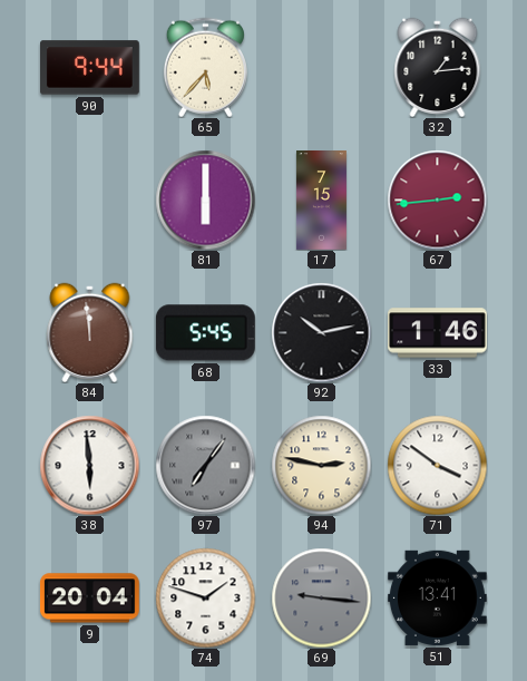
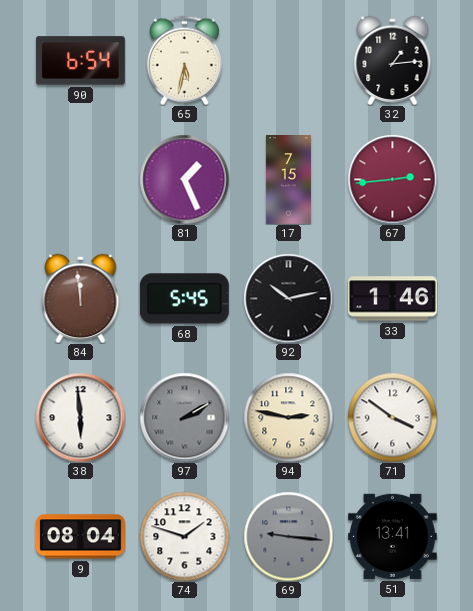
90: 9:44 -> 6:54 (81, 61)
65: 5:37 -> 5:32 (184, 60)
81: 6:00 -> 1:26 (184, 179)
97: 7:06 -> 2:10 (184, 417)
9: 20:04 -> 08:04 (80, 537)
